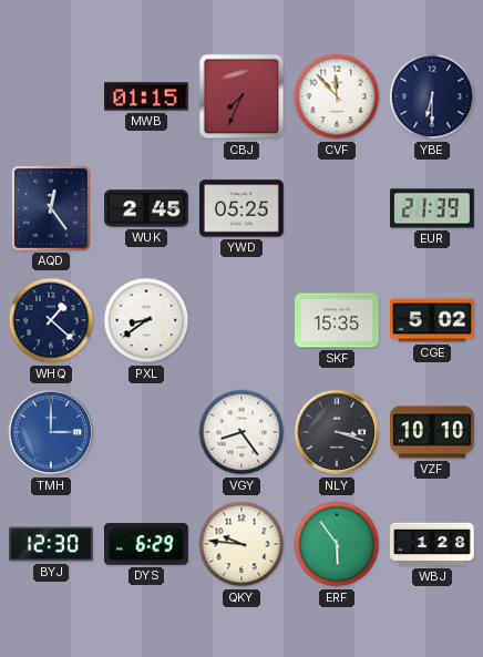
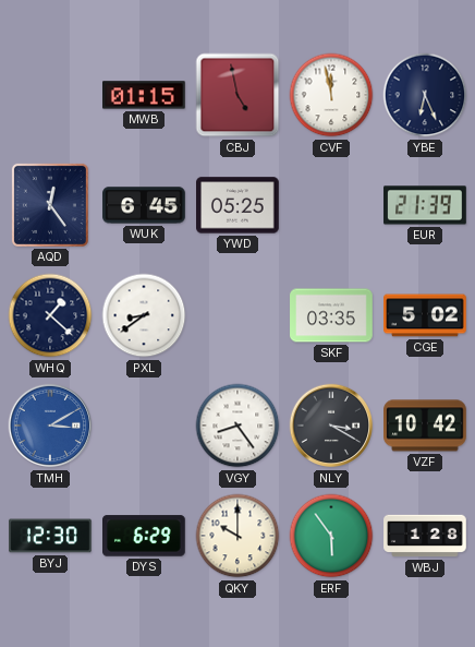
CBJ: 7:34 -> 4:58 (237, 95)
CVF: 11:53 -> 11:58 (331, 95)
YBE: 6:30 -> 6:26 (425, 95)
WUK: 2:45 -> 6:45 (144, 205)
SKF: 15:35 -> 03:35 (331, 315)
TMH: 3:00 -> 3:10 (50, 426)
NLY: 3:18 -> 3:20 (331, 426)
VZF: 10:10 -> 10:42 (426, 426)
QKY: 9:46 -> 10:00 (237, 536)
